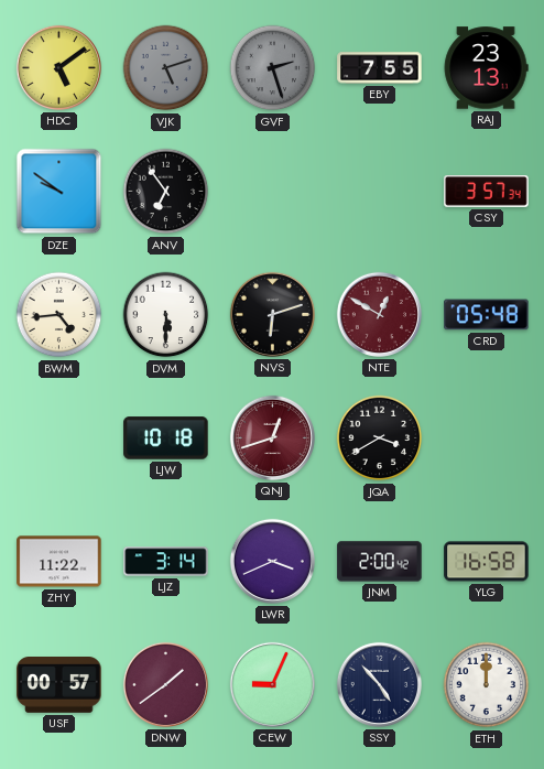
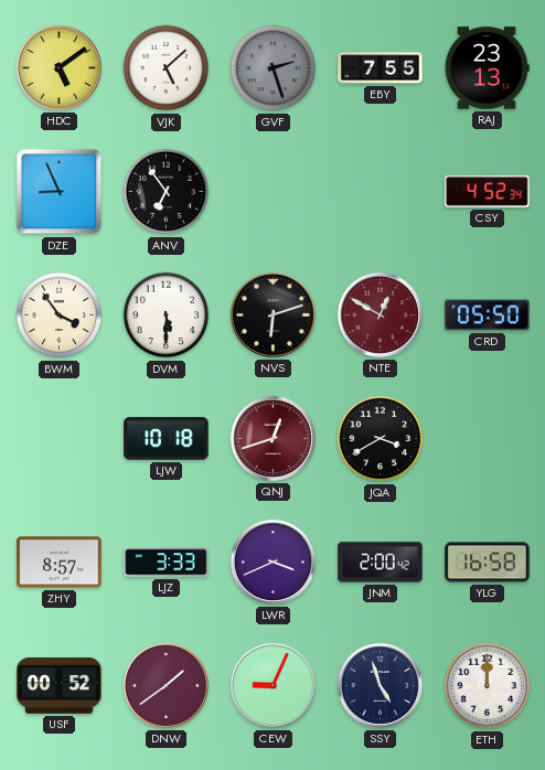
VJK: 5:12 -> 5:08 (167, 68)
VJK dial: grey -> white (167, 68)
DZE: 9:51 -> 8:56 (60, 192)
CSY: 3:57 -> 4:52 (488, 192)
BWM: 4:44 -> 3:54 (60, 316)
CRD: 05:48 -> 05:50 (488, 316)
ZHY: 11:22 -> 8:57 (60, 563)
LJZ: 3:14 -> 3:33 (167, 563)
USF: 00:57 -> 00:52 (60, 686)
SSY: 4:53 -> 4:57 (380, 685)
